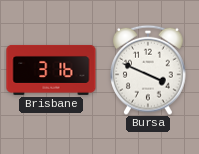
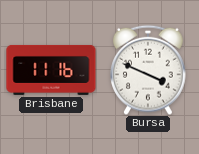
Brisbane: 3:16 -> 11:16 (51, 70)
